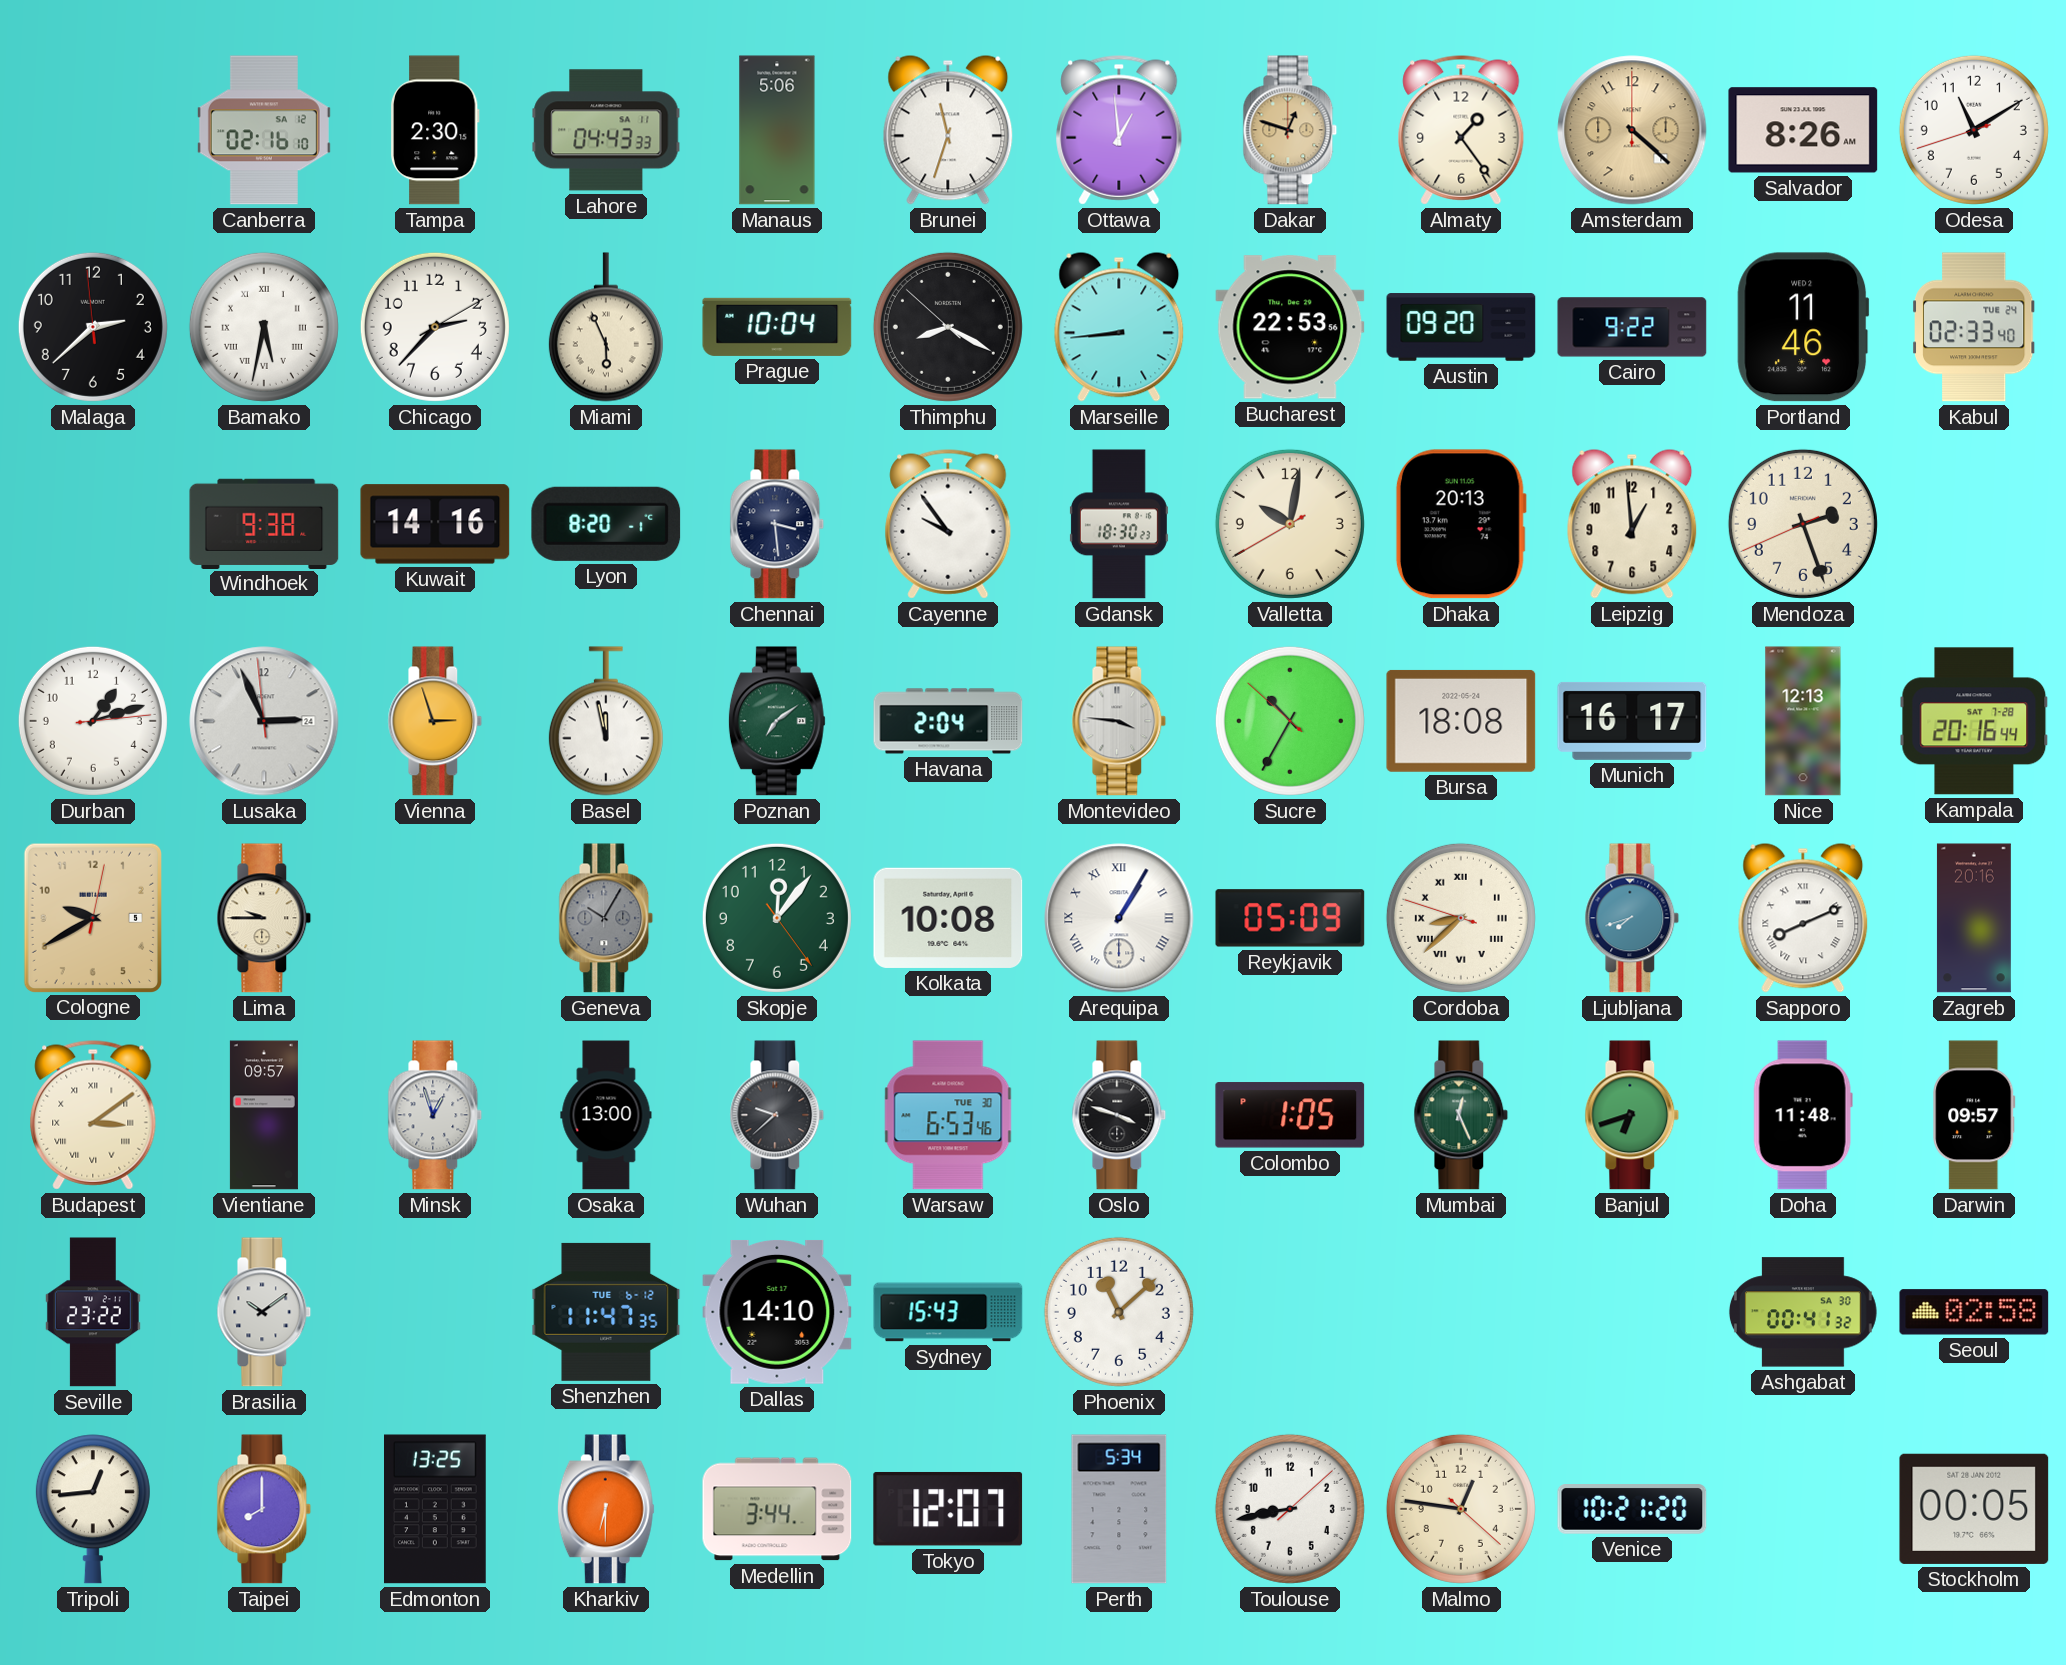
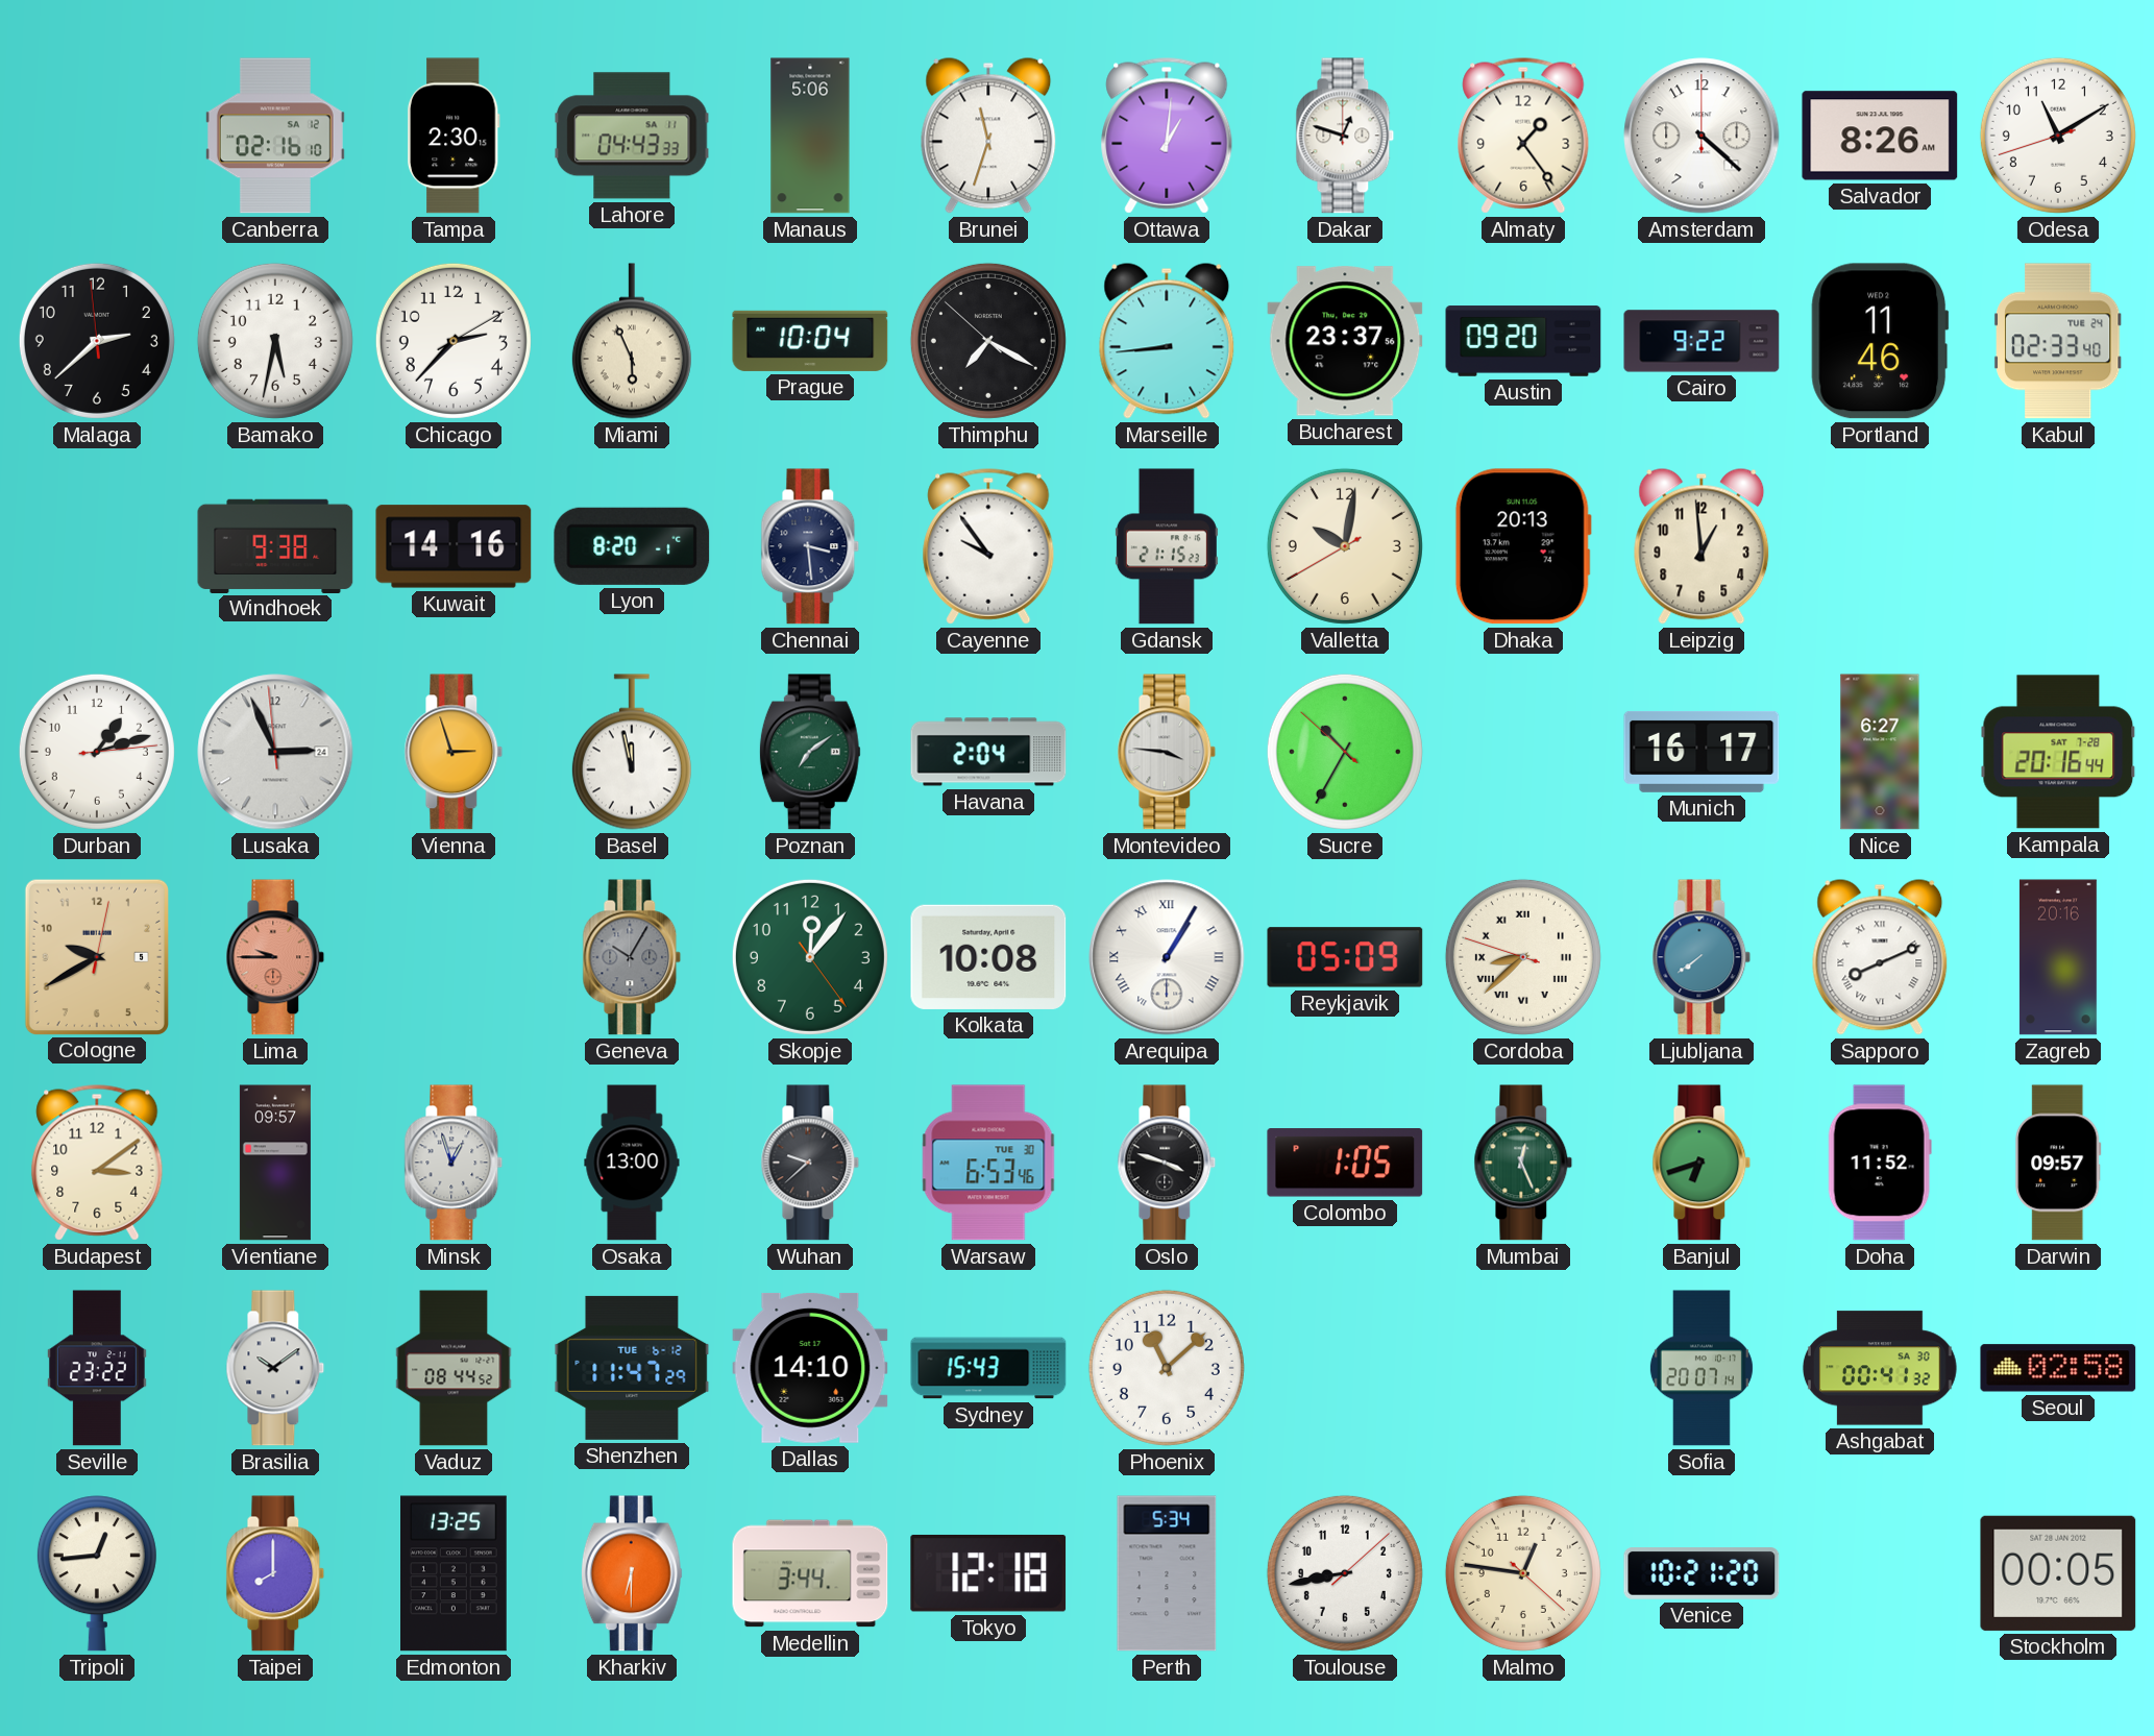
Ottawa: 12:59 -> 1:01 (1167, 136)
Dakar dial: champagne -> white (1345, 136)
Amsterdam dial: champagne -> white (1702, 136)
Bamako numerals: Roman -> Arabic (275, 341)
Thimphu: 8:19 -> 7:19 (988, 341)
Bucharest: 22:53 -> 23:37 (1345, 341)
Gdansk: 18:30 -> 21:15 (1167, 546)
Mendoza: 2:26 -> none (1803, 524)
Bursa: 18:08 -> none (1461, 721)
Nice: 12:13 -> 6:27 (1880, 752)
Lima dial: cream -> salmon (275, 957)
Ljubljana: 7:42 -> 7:39 (1702, 957)
Budapest numerals: Roman -> Arabic (97, 1163)
Doha: 11:48 -> 11:52 (1880, 1163)
Vaduz: none -> 08:44 (454, 1368)
Shenzhen: 11:47:35 -> 11:47:29 (632, 1368)
Sofia: none -> 20:07 (1702, 1368)
Tokyo: 12:07 -> 12:18 (988, 1573)
